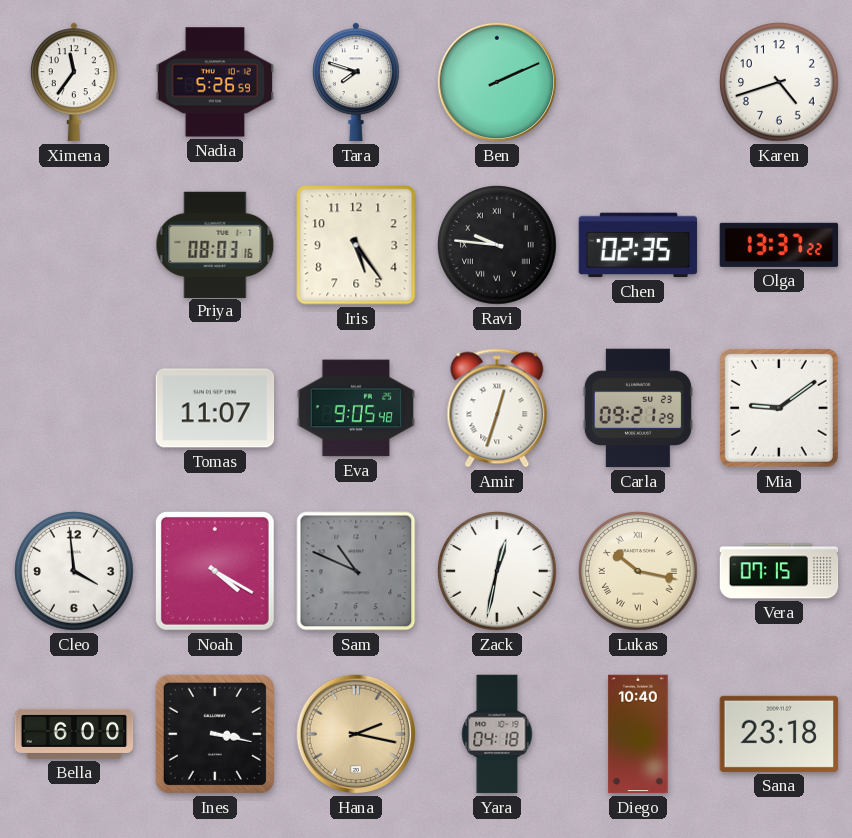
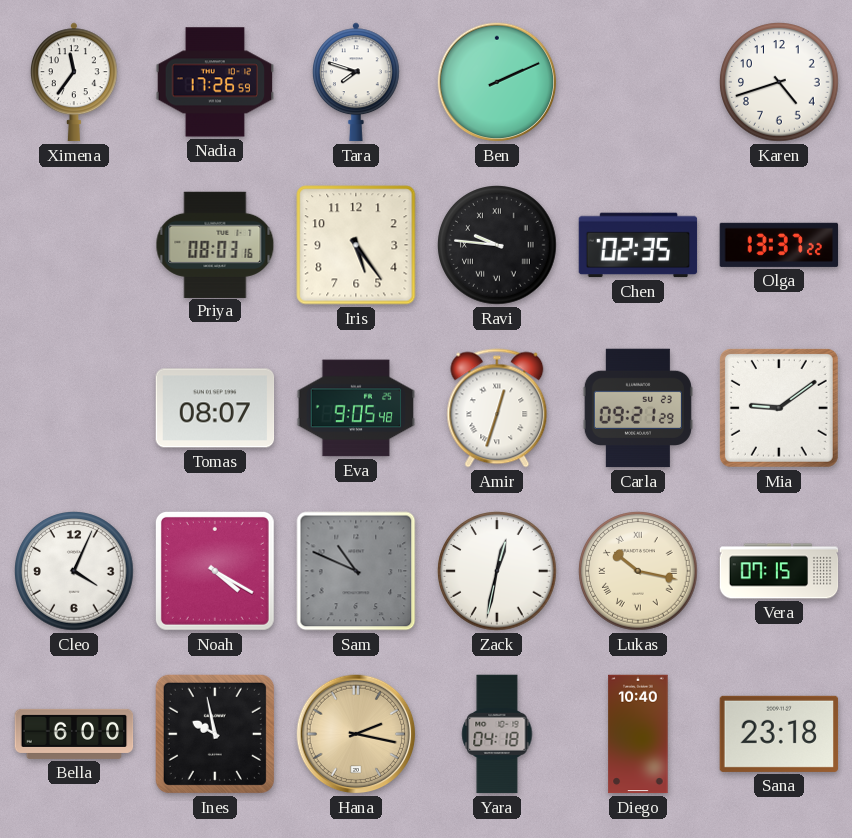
Nadia: 5:26 -> 17:26 (215, 82)
Tomas: 11:07 -> 08:07 (215, 408)
Cleo: 3:59 -> 4:04 (74, 571)
Ines: 3:17 -> 9:58 (215, 734)
